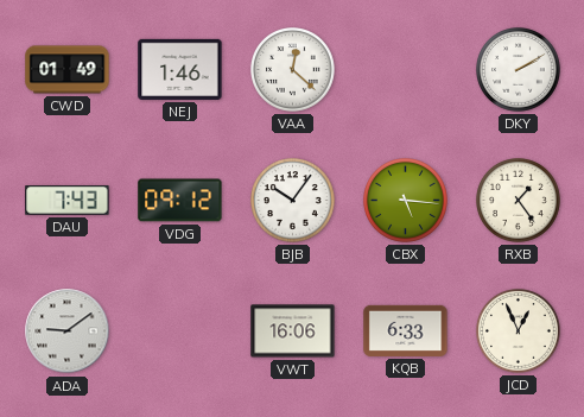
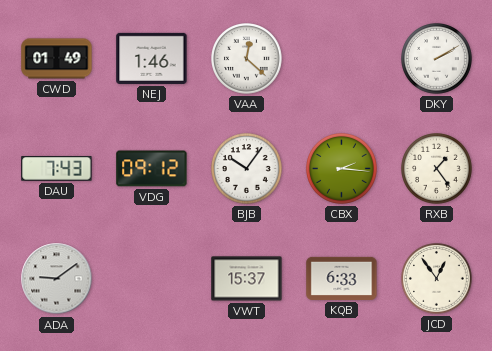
CBX: 5:16 -> 2:16 (342, 169)
VWT: 16:06 -> 15:37 (247, 279)
JCD: 12:56 -> 12:54 (437, 279)
